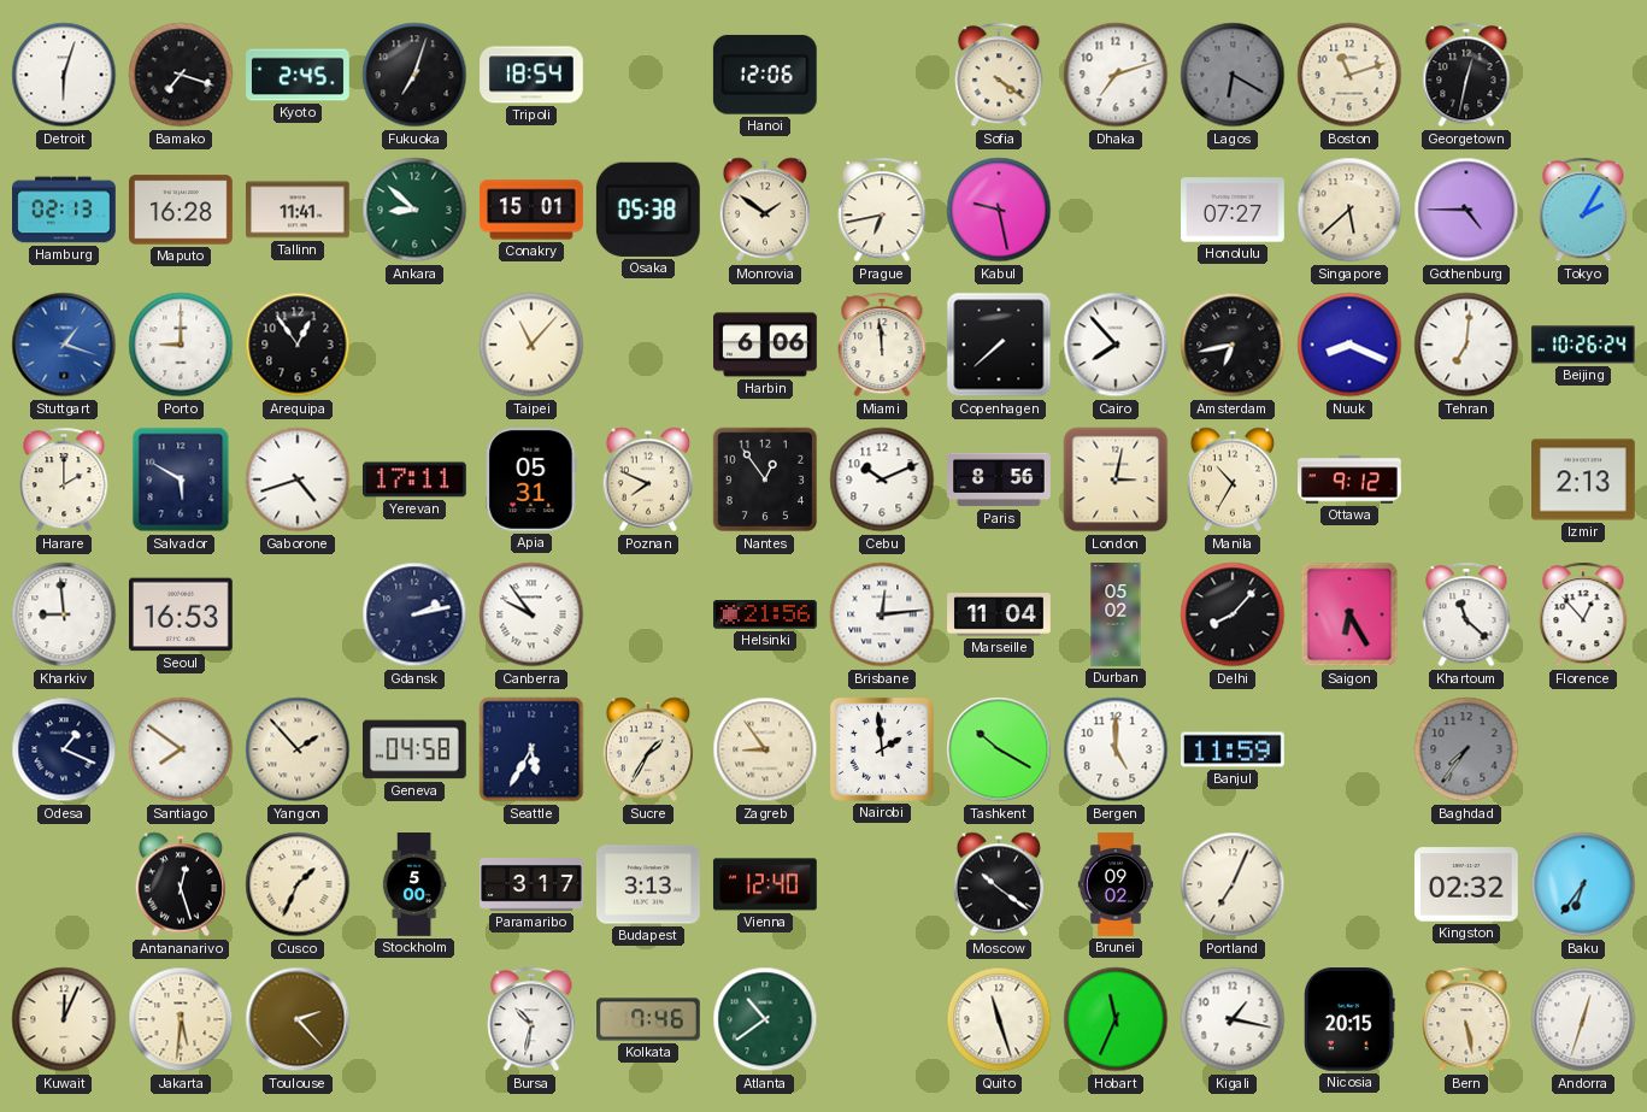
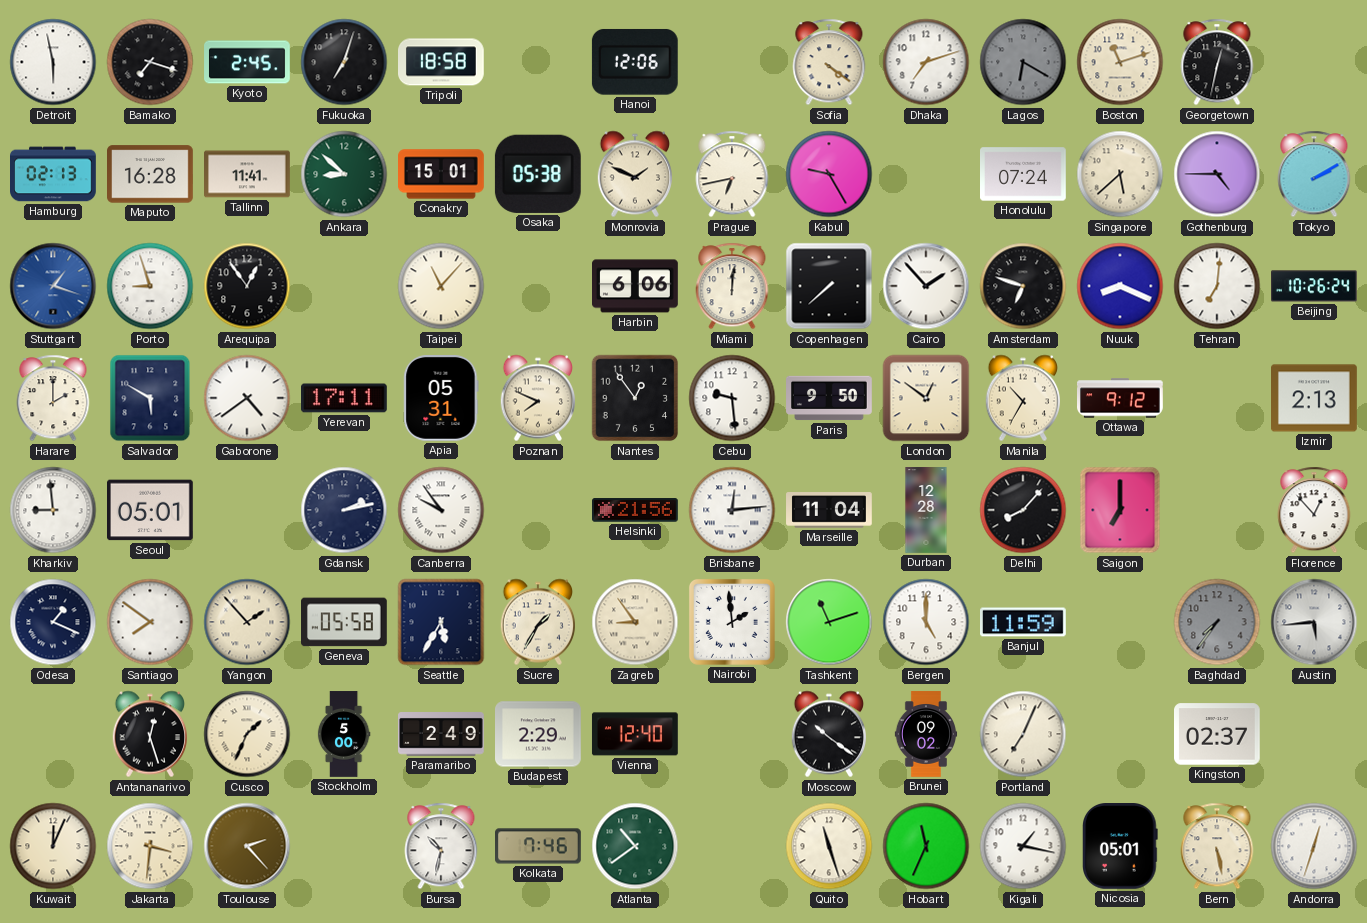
Detroit: 6:03 -> 5:58 (53, 62)
Tripoli: 18:54 -> 18:58 (442, 62)
Monrovia: 1:51 -> 1:49 (634, 174)
Kabul: 9:28 -> 9:25 (829, 174)
Honolulu: 07:27 -> 07:24 (1024, 174)
Tokyo: 2:05 -> 2:10 (1314, 174)
Porto: 9:00 -> 8:57 (150, 286)
Miami: 11:59 -> 12:01 (732, 286)
Cairo: 7:53 -> 1:53 (926, 286)
Amsterdam: 6:43 -> 6:48 (1023, 286)
Gaborone: 4:42 -> 4:39 (247, 398)
Cebu: 10:11 -> 9:29 (732, 398)
Paris: 8:56 -> 9:50 (829, 398)
London: 3:02 -> 12:51 (926, 398)
Seoul: 16:53 -> 05:01 (151, 510)
Durban: 05:02 -> 12:28 (926, 510)
Saigon: 6:25 -> 7:00 (1120, 510)
Khartoum: 11:22 -> none (1466, 614)
Geneva: 04:58 -> 05:58 (345, 622)
Tashkent: 10:20 -> 11:12 (829, 622)
Austin: none -> 5:44 (1314, 622)
Paramaribo: 3:17 -> 2:49 (442, 735)
Budapest: 3:13 -> 2:29 (539, 734)
Kingston: 02:32 -> 02:37 (1218, 734)
Baku: 6:36 -> none (1583, 884)
Jakarta: 5:31 -> 3:31 (150, 846)
Nicosia: 20:15 -> 05:01 (1121, 847)
